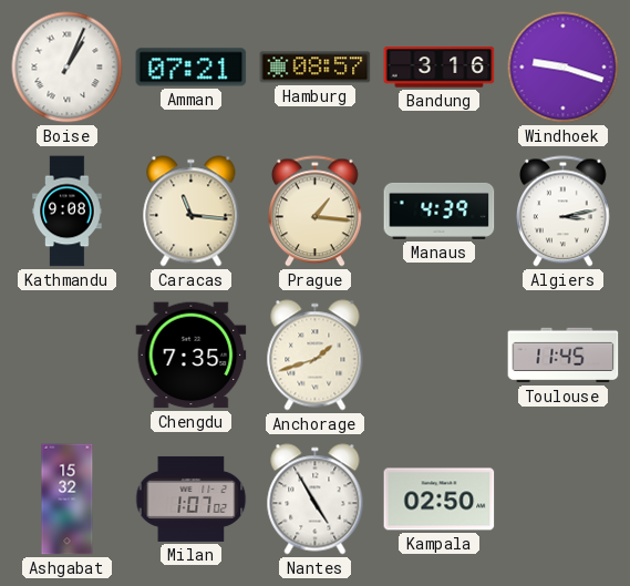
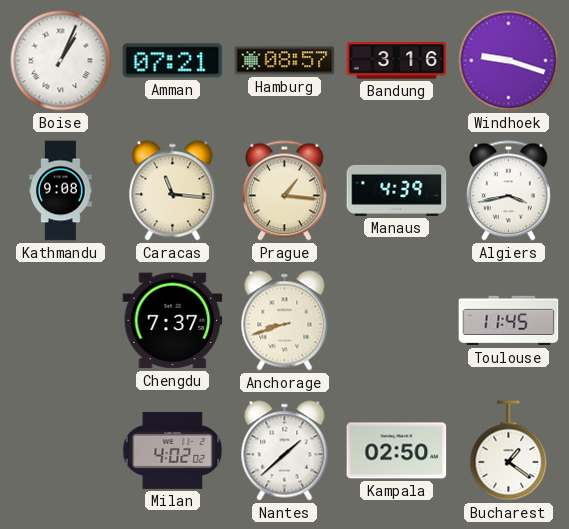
Algiers: 3:13 -> 3:43 (508, 191)
Chengdu: 7:35 -> 7:37 (173, 321)
Anchorage: 1:42 -> 8:42 (285, 321)
Ashgabat: 15:32 -> none (68, 500)
Milan: 1:07 -> 4:02 (173, 450)
Nantes: 4:55 -> 1:38 (285, 451)
Bucharest: none -> 1:21 (509, 451)
